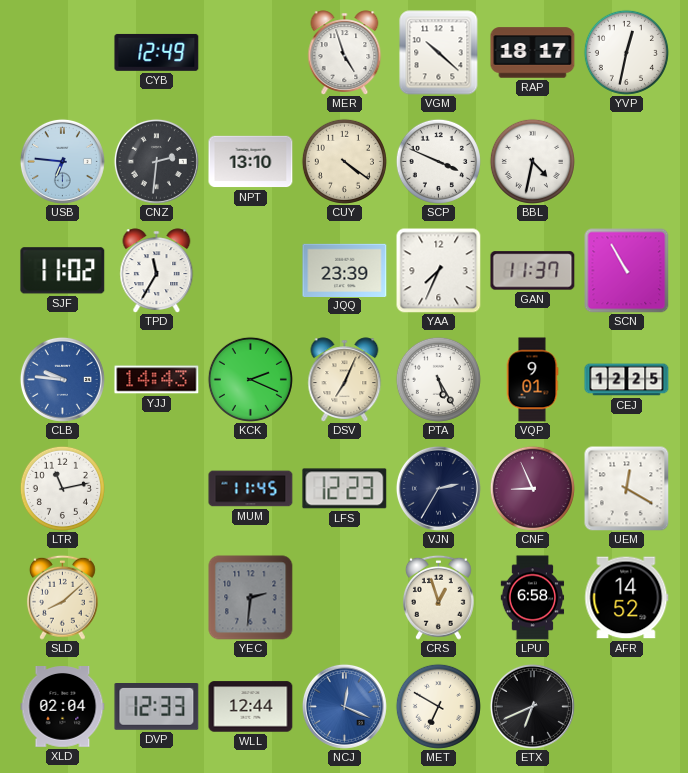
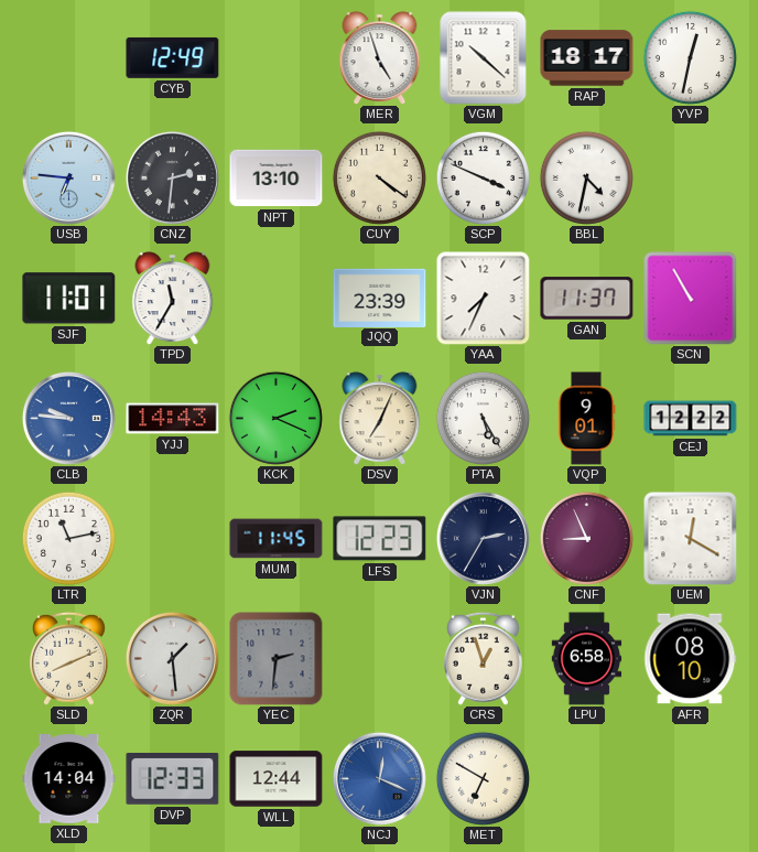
SJF: 11:02 -> 11:01 (69, 299)
CEJ: 12:25 -> 12:22 (691, 419)
SLD: 8:08 -> 8:11 (68, 658)
ZQR: none -> 1:29 (172, 658)
AFR: 14:52 -> 08:10 (691, 659)
XLD: 02:04 -> 14:04 (69, 779)
ETX: 6:41 -> none (532, 706)
